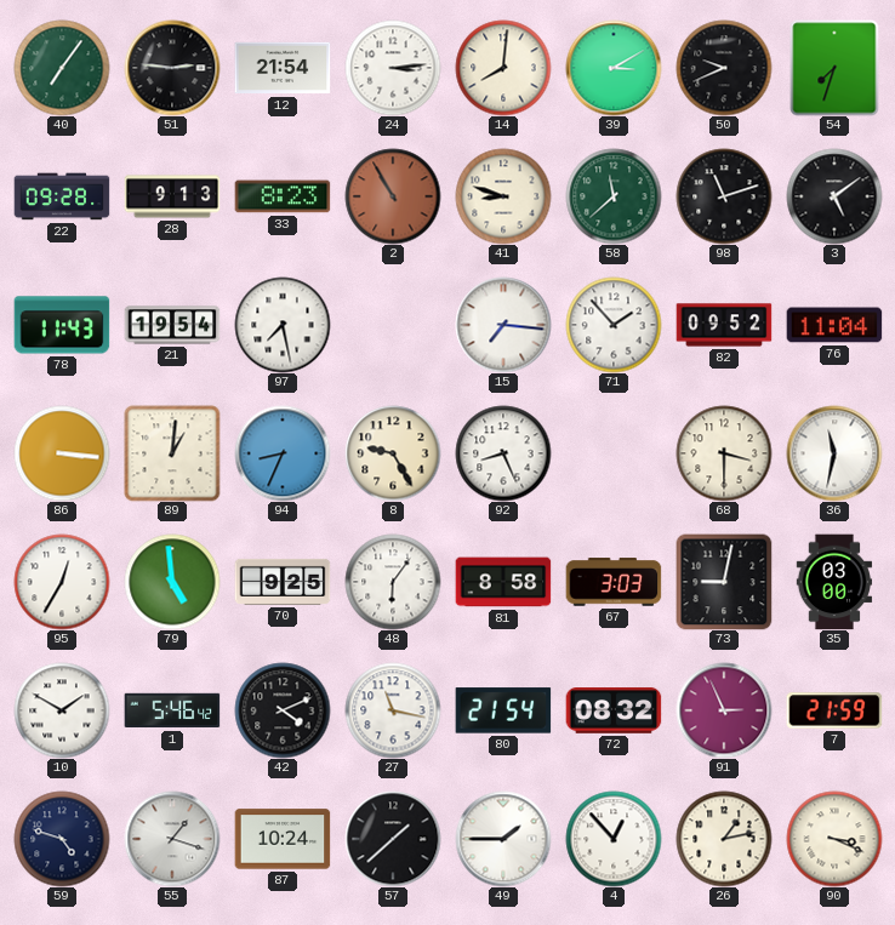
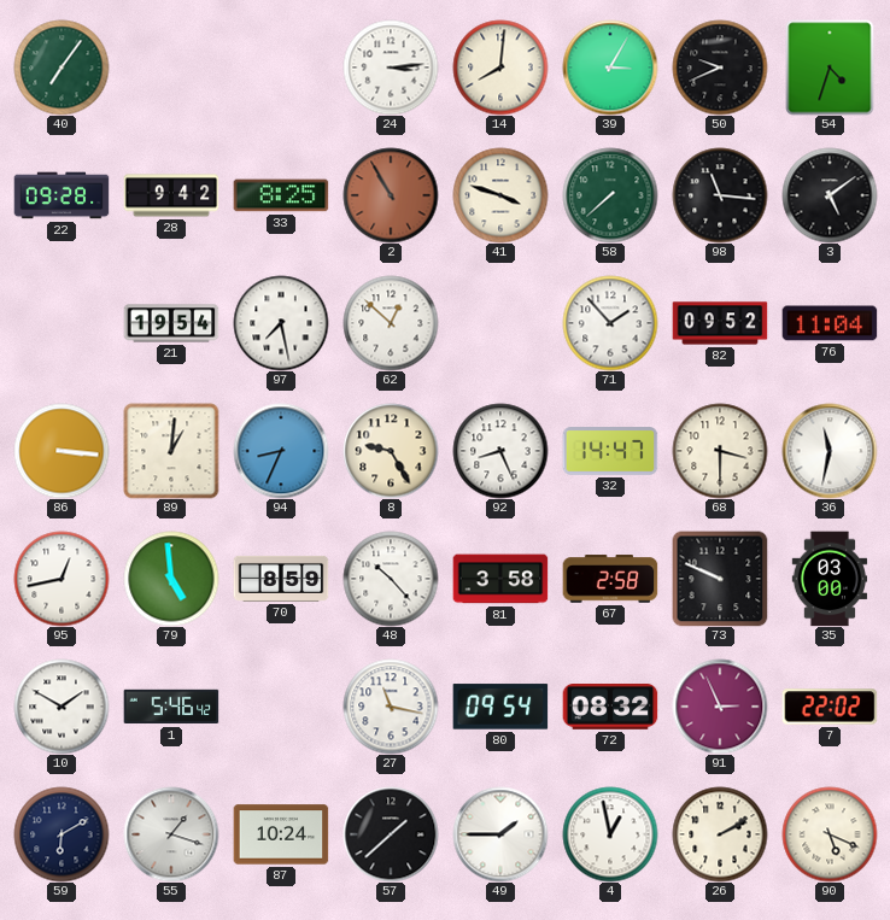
51: 2:46 -> none (172, 68)
12: 21:54 -> none (283, 68)
39: 3:10 -> 3:05 (610, 68)
54: 7:33 -> 4:33 (830, 68)
28: 9:13 -> 9:42 (171, 195)
33: 8:23 -> 8:25 (281, 195)
41: 8:48 -> 3:48 (500, 195)
58: 11:38 -> 7:38 (610, 195)
98: 11:12 -> 11:16 (720, 195)
78: 11:43 -> none (62, 325)
62: none -> 12:52 (391, 323)
15: 7:16 -> none (503, 325)
32: none -> 14:47 (610, 451)
95: 12:35 -> 12:43 (62, 579)
70: 9:25 -> 8:59 (281, 579)
48: 6:06 -> 10:23 (391, 579)
81: 8:58 -> 3:58 (500, 579)
67: 3:03 -> 2:58 (610, 579)
73: 9:02 -> 9:49 (720, 579)
42: 4:11 -> none (283, 710)
80: 21:54 -> 09:54 (500, 707)
7: 21:59 -> 22:02 (830, 707)
59: 4:48 -> 6:10 (62, 834)
4: 12:53 -> 12:58 (610, 834)
26: 1:13 -> 2:10 (720, 834)
90: 3:19 -> 5:19 (830, 834)
